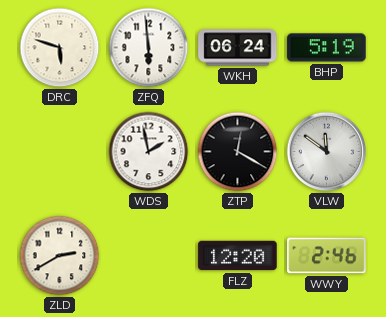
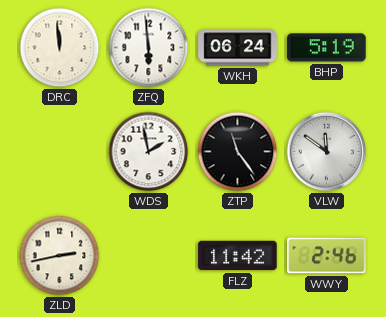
DRC: 5:48 -> 11:59 (60, 48)
ZTP: 12:20 -> 11:24 (238, 152)
ZLD: 2:40 -> 2:43 (60, 256)
FLZ: 12:20 -> 11:42 (238, 256)
